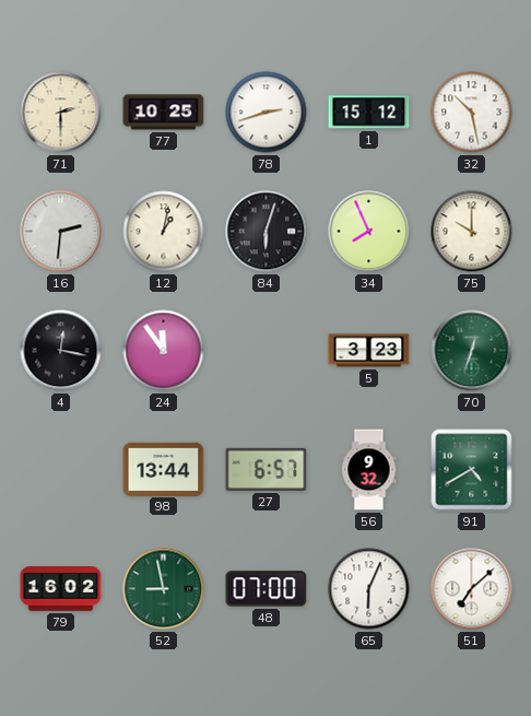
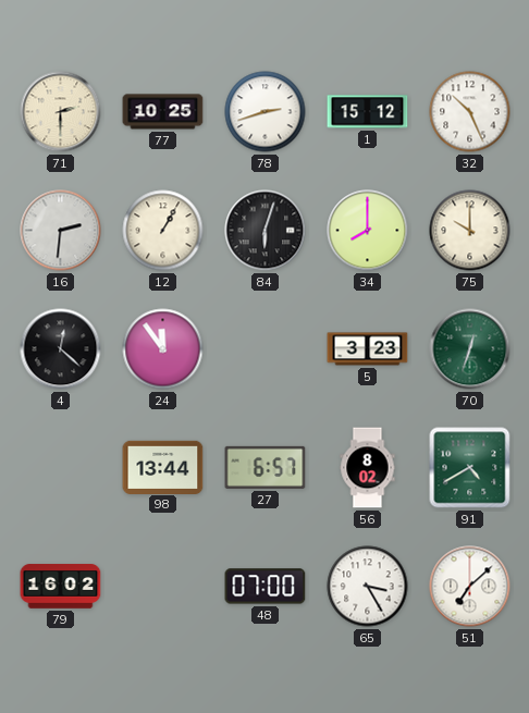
32: 10:28 -> 10:26 (470, 112)
12: 1:02 -> 1:05 (163, 231)
34: 7:56 -> 8:00 (368, 231)
4: 12:17 -> 12:22 (61, 349)
56: 9:32 -> 8:02 (368, 468)
52: 8:58 -> none (164, 589)
65: 6:04 -> 3:25 (368, 587)
